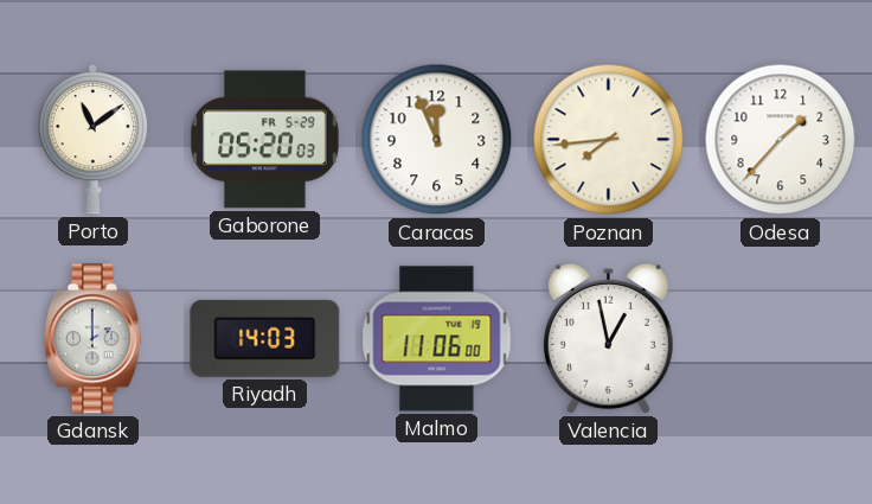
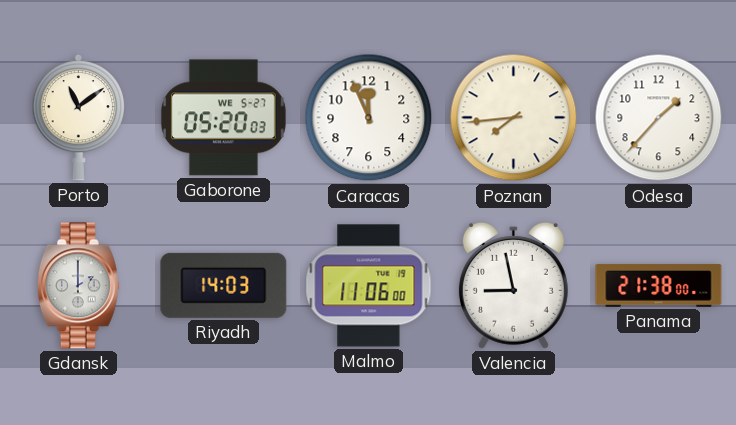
Gaborone date: FR 5-29 -> WE 5-27 (223, 118)
Valencia: 12:58 -> 8:58 (513, 285)
Panama: none -> 21:38 (659, 285)
